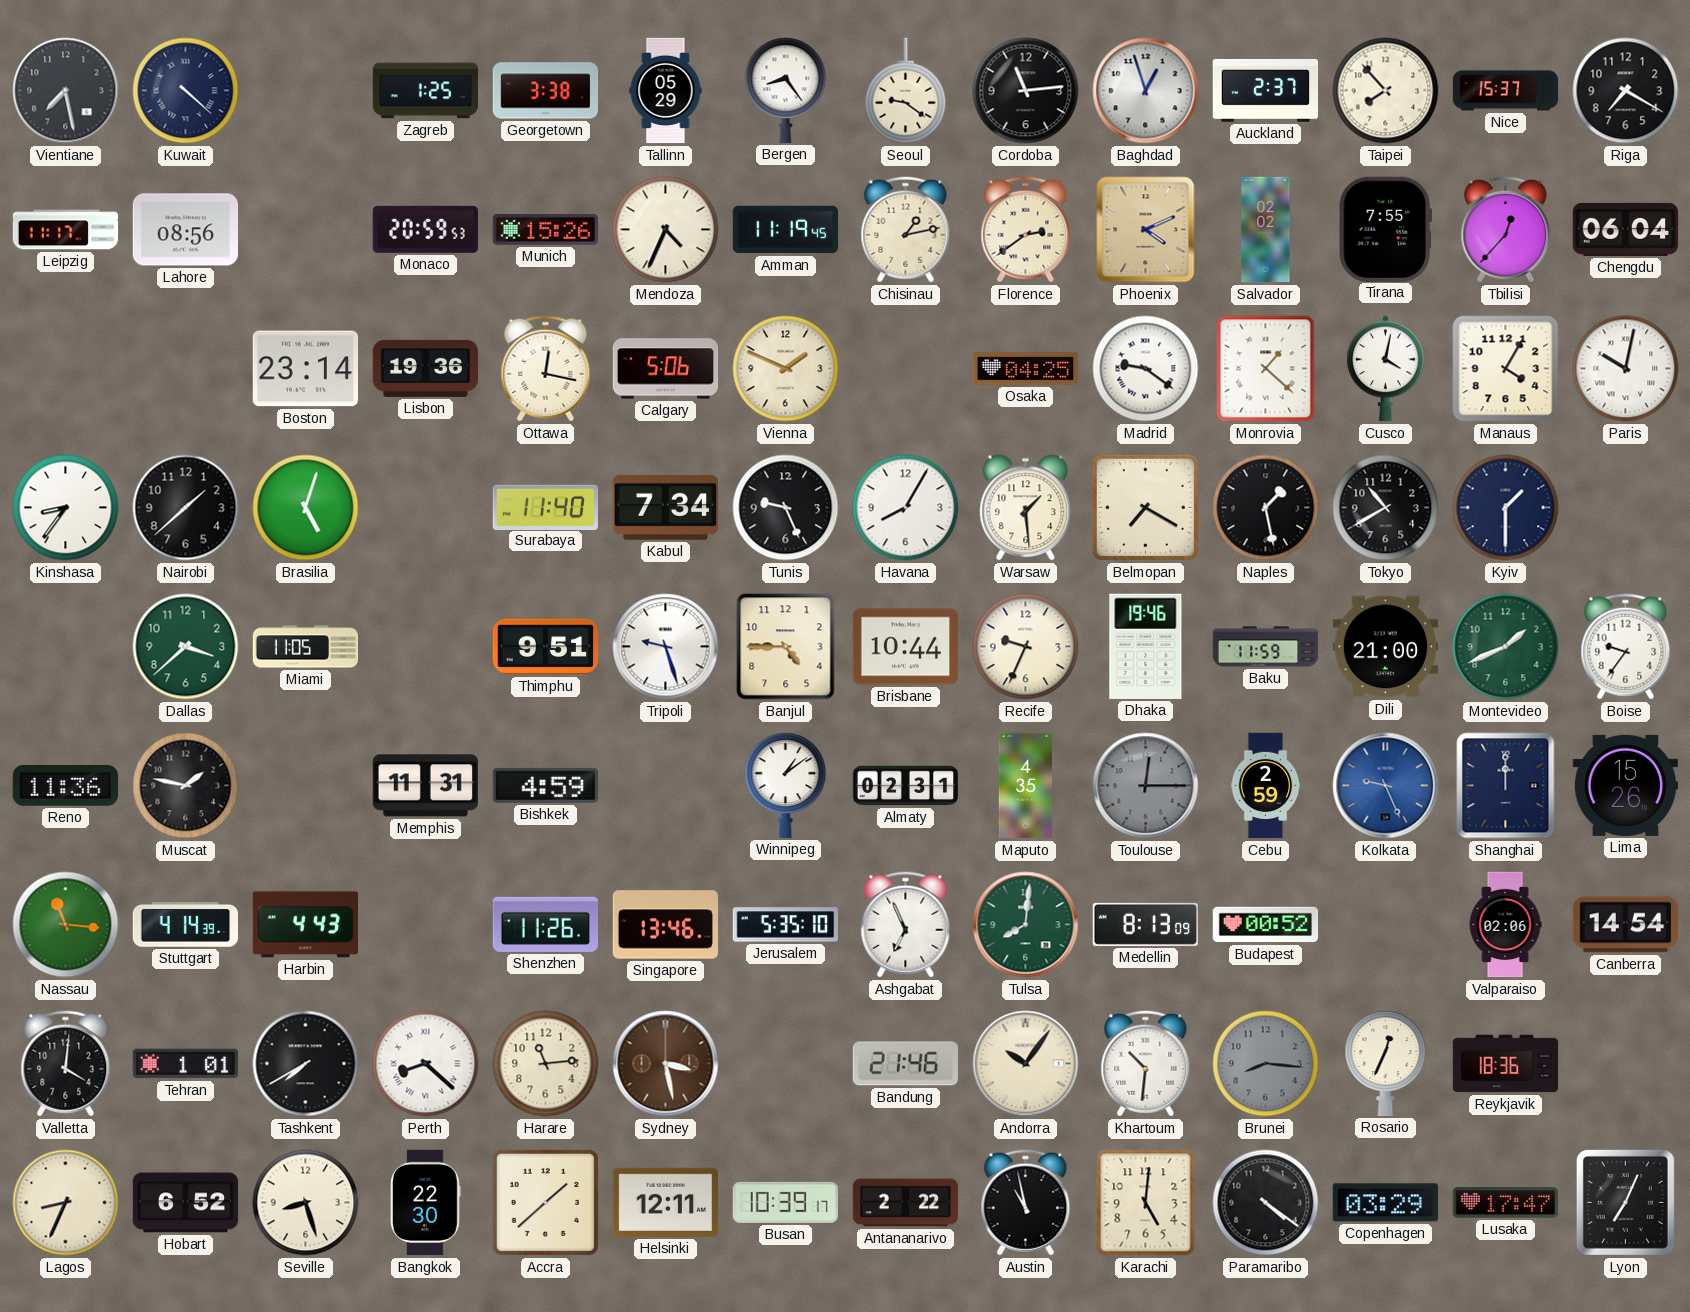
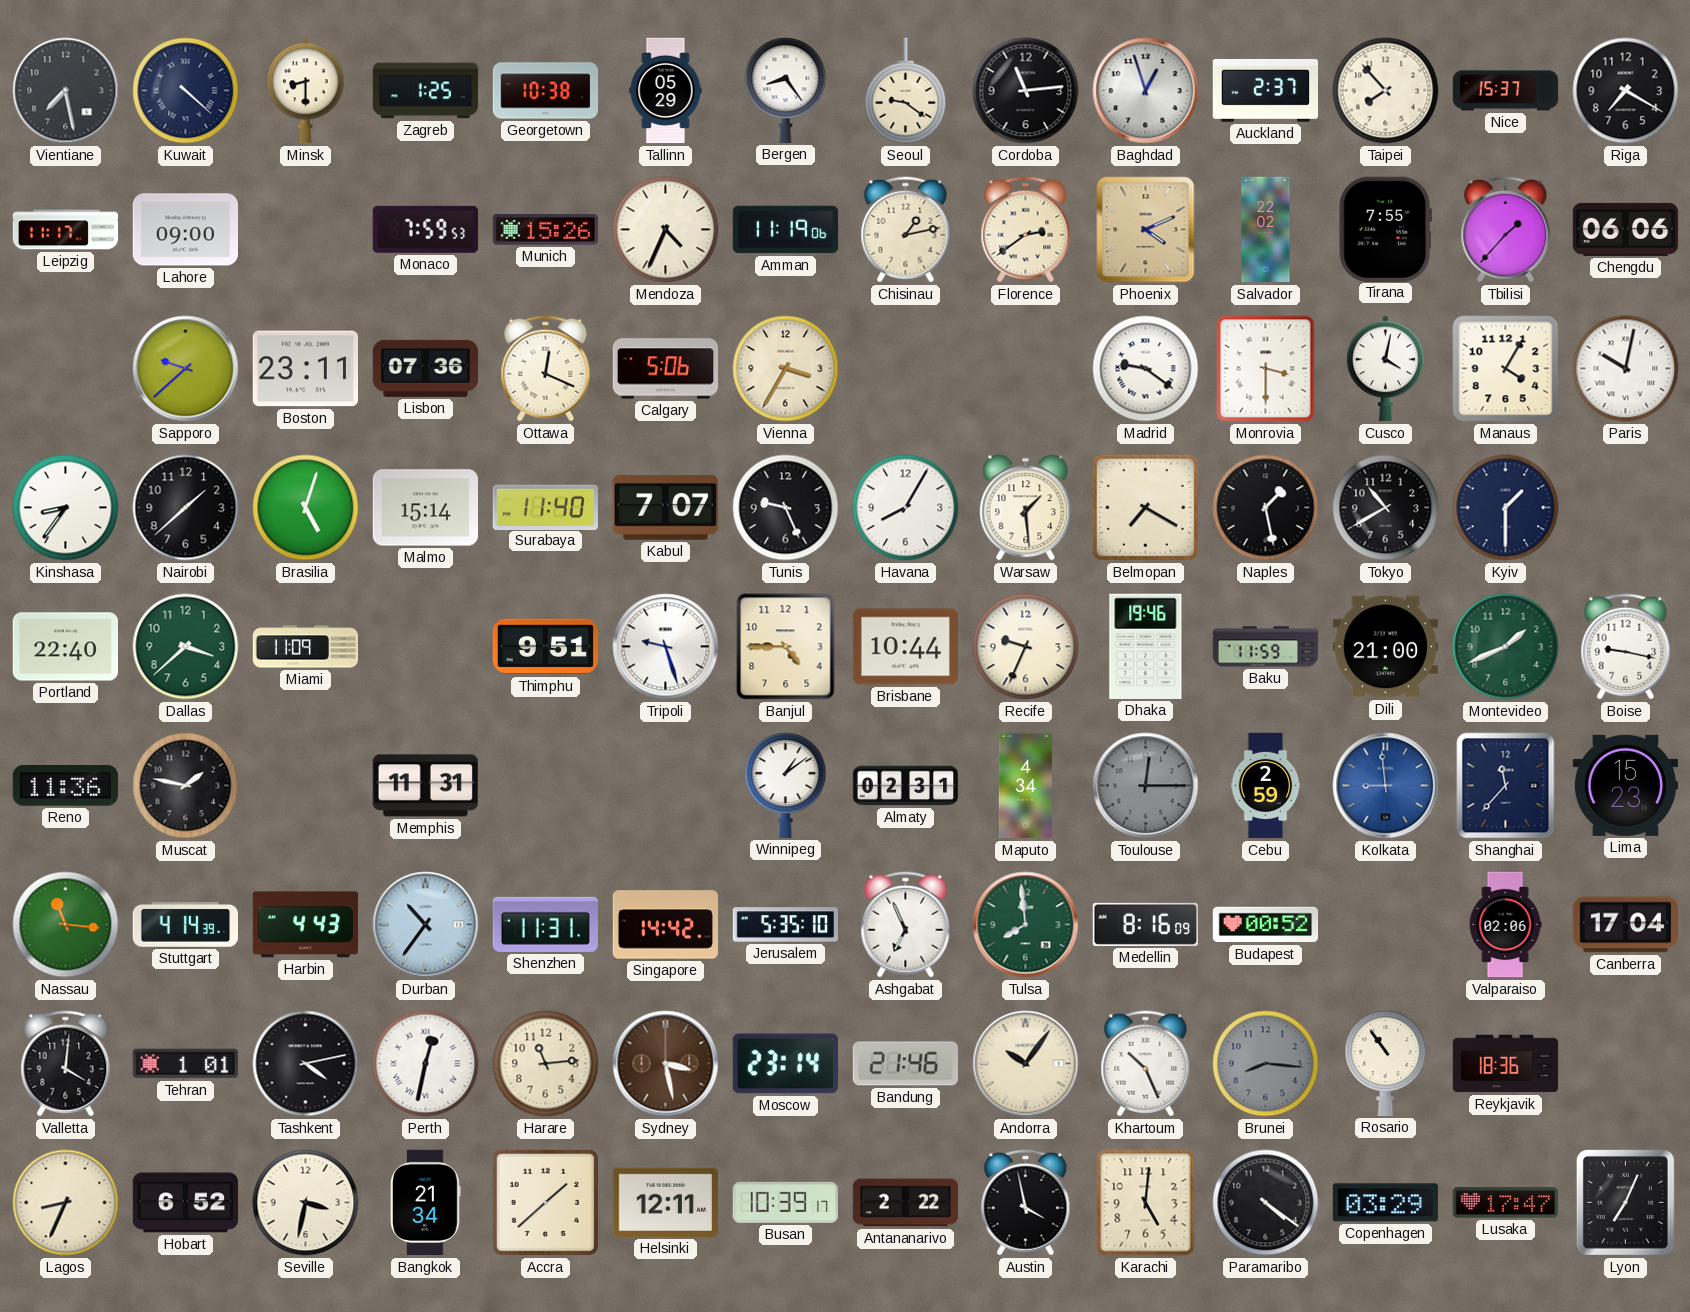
Minsk: none -> 8:30 (306, 91)
Georgetown: 3:38 -> 10:38 (546, 91)
Lahore: 08:56 -> 09:00 (185, 230)
Monaco: 20:59 -> 7:59 (425, 229)
Amman: 11:19:45 -> 11:19:06 (786, 230)
Salvador: 02:02 -> 22:02 (1266, 230)
Tbilisi: 12:37 -> 1:37 (1506, 230)
Chengdu: 06:04 -> 06:06 (1626, 229)
Sapporo: none -> 9:38 (186, 369)
Boston: 23:14 -> 23:11 (305, 369)
Lisbon: 19:36 -> 07:36 (425, 368)
Ottawa: 12:17 -> 12:19 (546, 369)
Vienna: 1:49 -> 3:35 (786, 369)
Osaka: 04:25 -> none (1026, 369)
Monrovia: 1:22 -> 3:30 (1266, 369)
Malmo: none -> 15:14 (425, 508)
Kabul: 7:34 -> 7:07 (665, 507)
Portland: none -> 22:40 (65, 647)
Miami: 11:05 -> 11:09 (306, 647)
Boise: 9:36 -> 9:17 (1626, 647)
Bishkek: 4:59 -> none (545, 785)
Maputo: 4:35 -> 4:34 (1025, 786)
Kolkata: 9:26 -> 8:59 (1386, 786)
Shanghai: 12:00 -> 11:37 (1506, 786)
Lima: 15:26 -> 15:23 (1625, 785)
Durban: none -> 10:36 (426, 925)
Shenzhen: 11:26 -> 11:31 (545, 924)
Singapore: 13:46 -> 14:42 (666, 925)
Tulsa: 8:01 -> 7:59 (1026, 925)
Medellin: 8:13 -> 8:16 (1145, 924)
Canberra: 14:54 -> 17:04 (1625, 925)
Tashkent: 7:40 -> 4:13 (306, 1064)
Perth: 8:22 -> 12:32 (426, 1064)
Moscow: none -> 23:14 (785, 1064)
Khartoum: 10:31 -> 10:26 (1146, 1064)
Rosario: 12:34 -> 10:54 (1386, 1063)
Seville: 8:27 -> 3:32 (306, 1203)
Bangkok: 22:30 -> 21:34 (426, 1203)
Austin: 10:58 -> 3:58 (1026, 1203)
